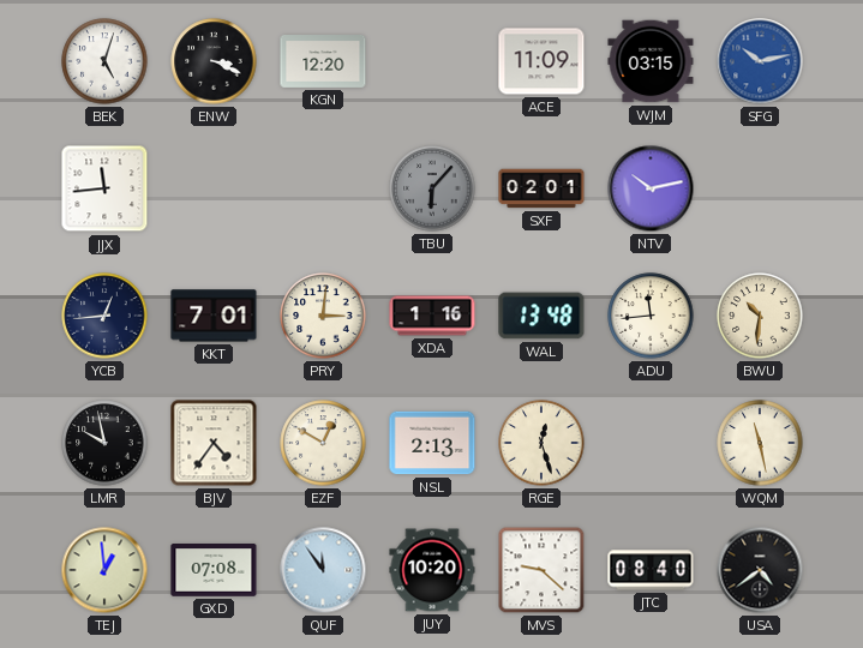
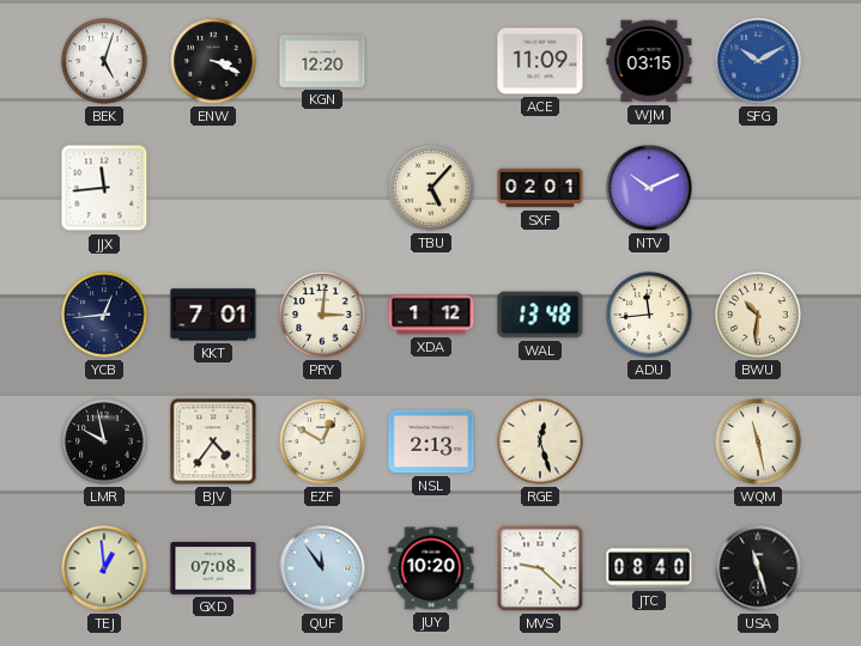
SFG: 10:13 -> 10:10 (758, 61)
TBU: 6:07 -> 5:07 (431, 188)
TBU dial: grey -> cream (431, 188)
NTV: 10:13 -> 10:11 (649, 188)
XDA: 1:16 -> 1:12 (431, 315)
USA: 4:39 -> 11:27 (758, 568)
